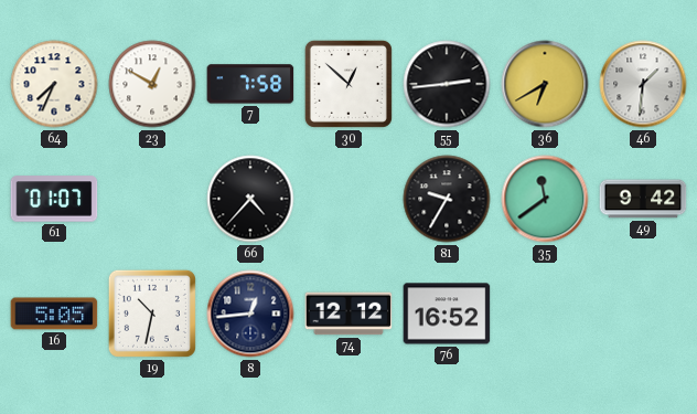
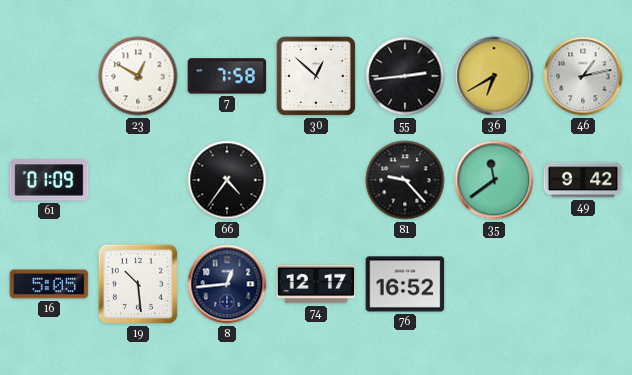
64: 7:34 -> none (54, 84)
46: 1:31 -> 1:13 (583, 76)
61: 01:07 -> 01:09 (49, 180)
66: 4:37 -> 4:36 (227, 180)
81: 9:35 -> 9:23 (405, 180)
19: 10:32 -> 10:29 (138, 284)
74: 12:12 -> 12:17 (316, 284)
